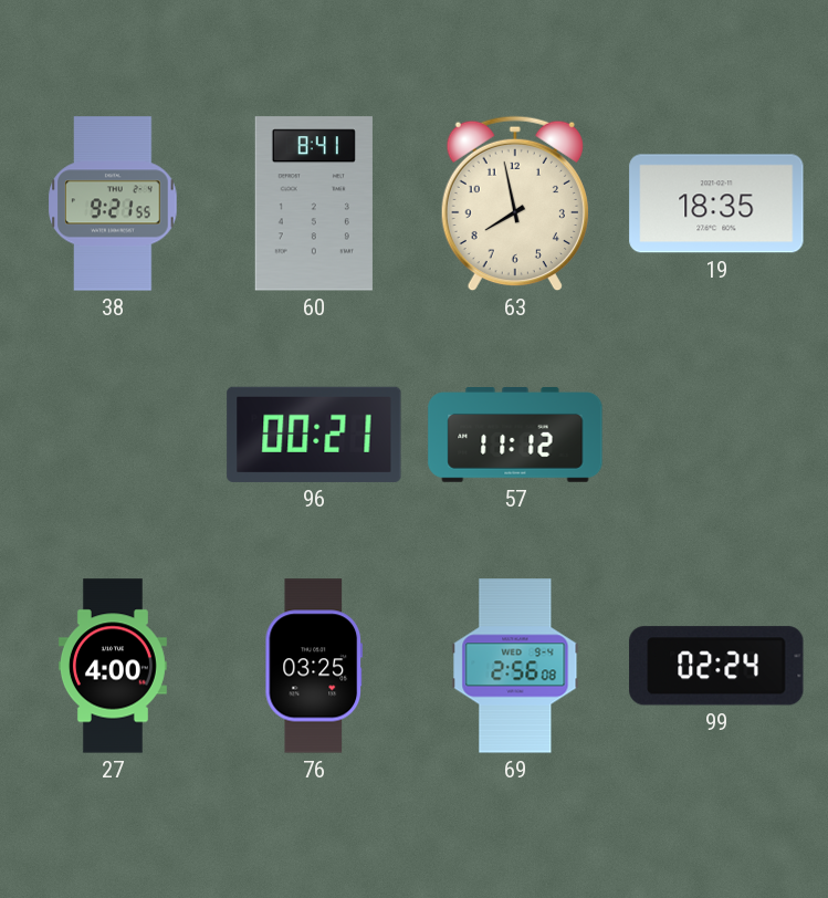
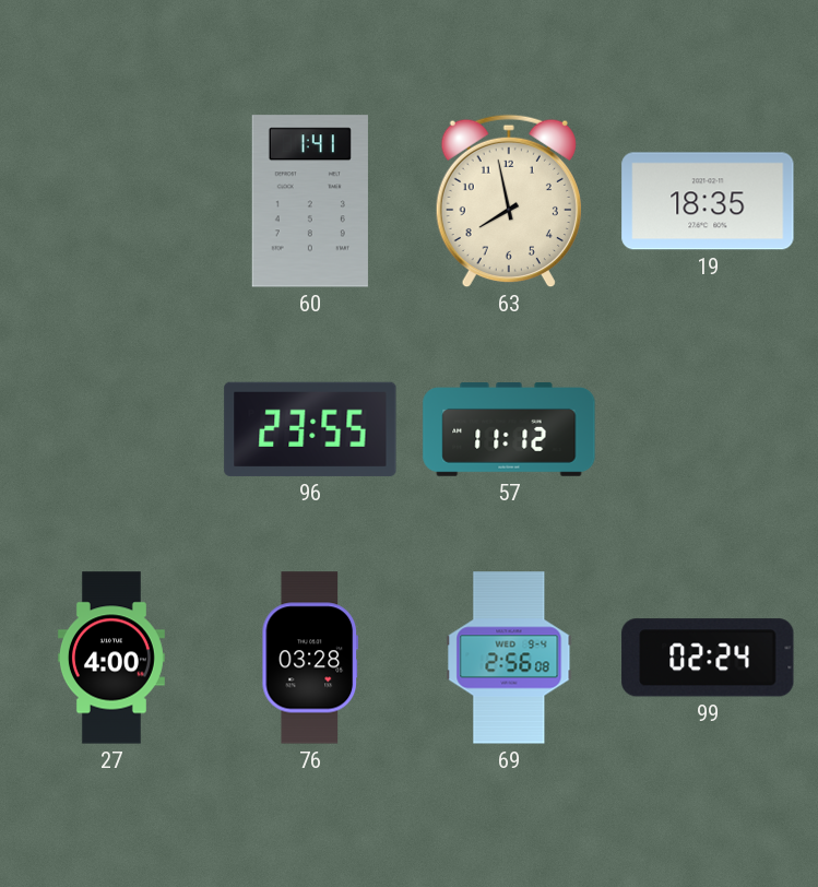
38: 9:21 -> none (113, 203)
60: 8:41 -> 1:41 (310, 201)
96: 00:21 -> 23:55 (310, 429)
76: 03:25 -> 03:28 (310, 658)
